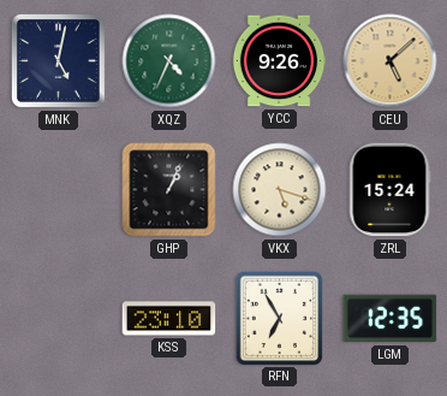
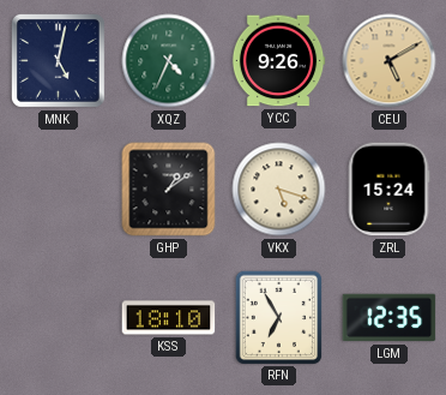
CEU: 5:08 -> 5:10 (390, 61)
GHP: 1:04 -> 1:09 (169, 190)
KSS: 23:10 -> 18:10 (169, 318)
